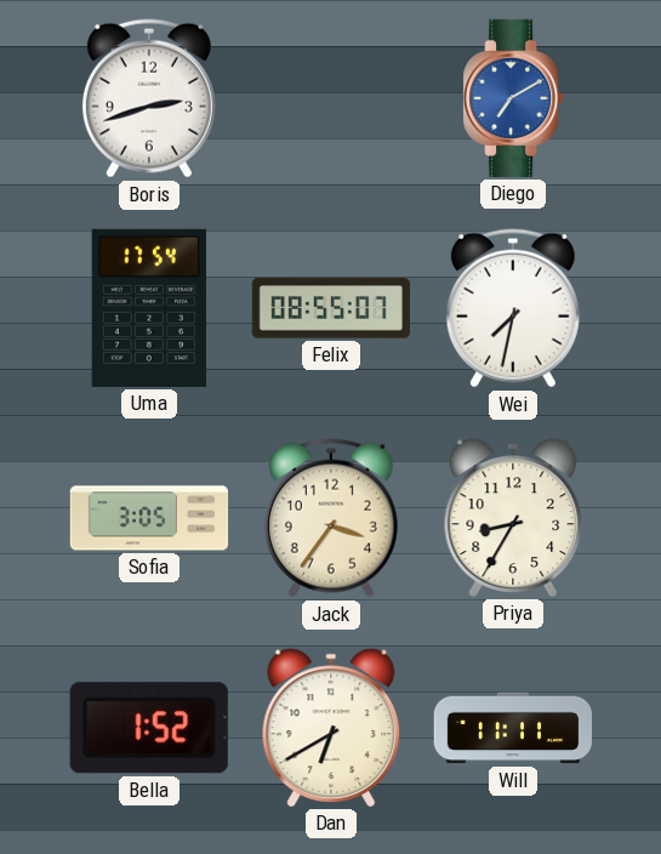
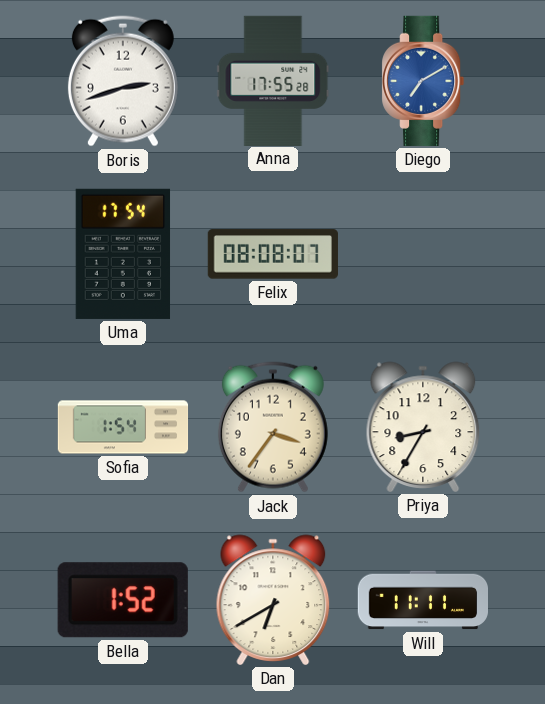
Anna: none -> 17:55 (273, 80)
Felix: 08:55 -> 08:08 (273, 254)
Wei: 7:32 -> none (513, 308)
Sofia: 3:05 -> 1:54 (123, 427)
